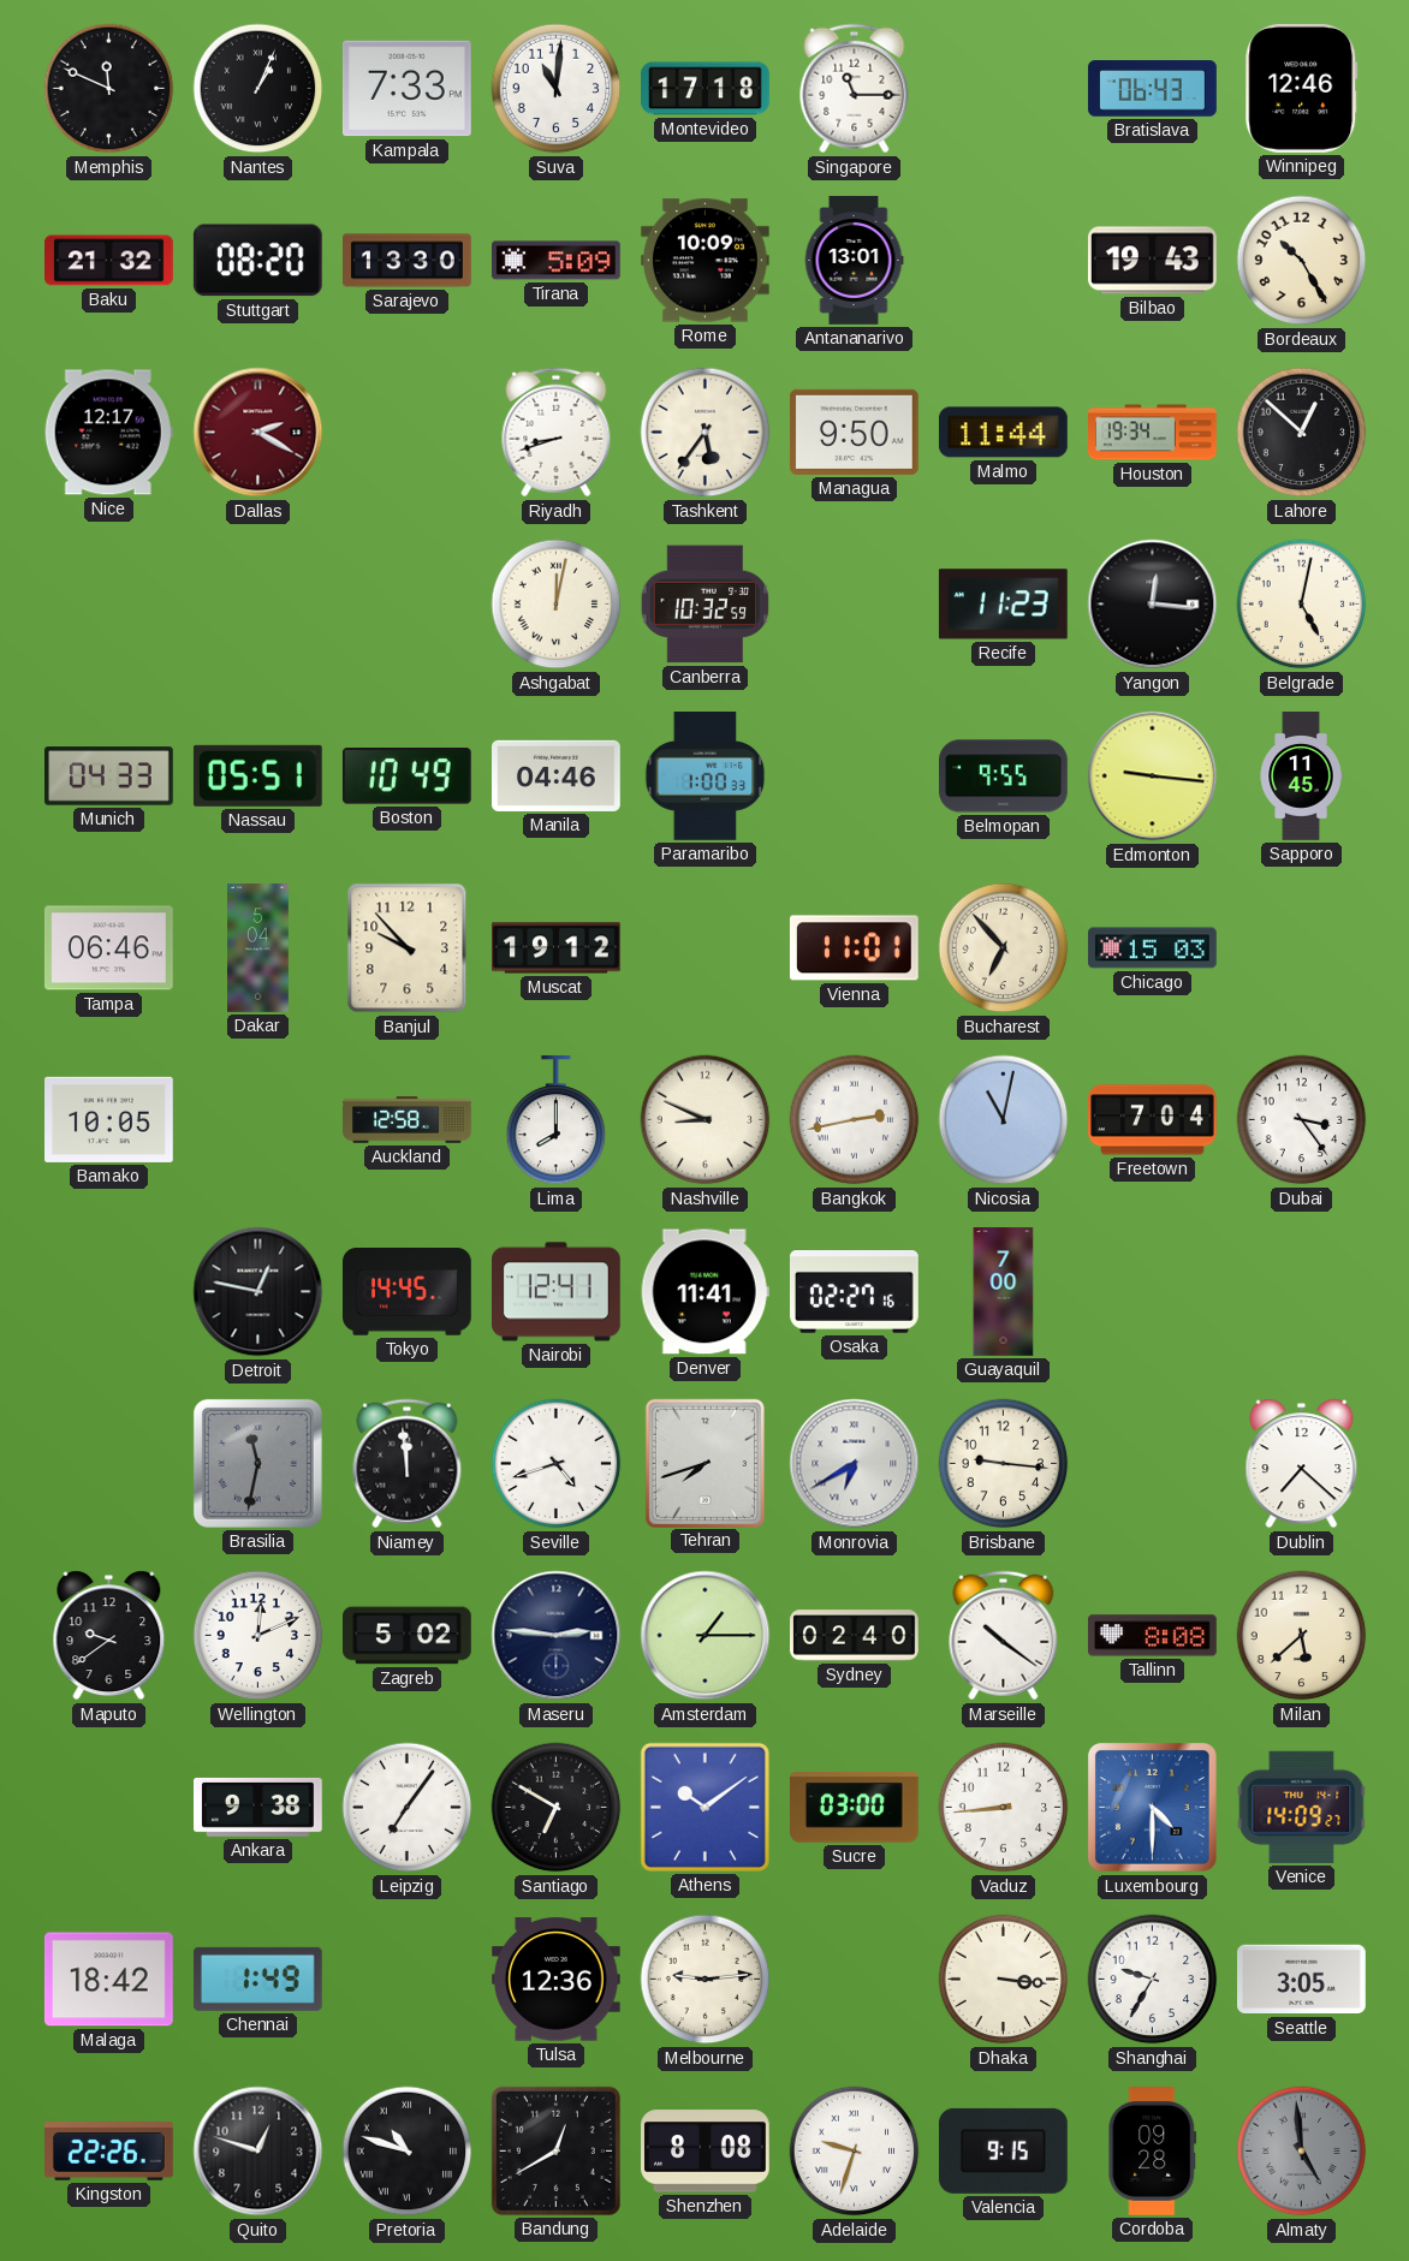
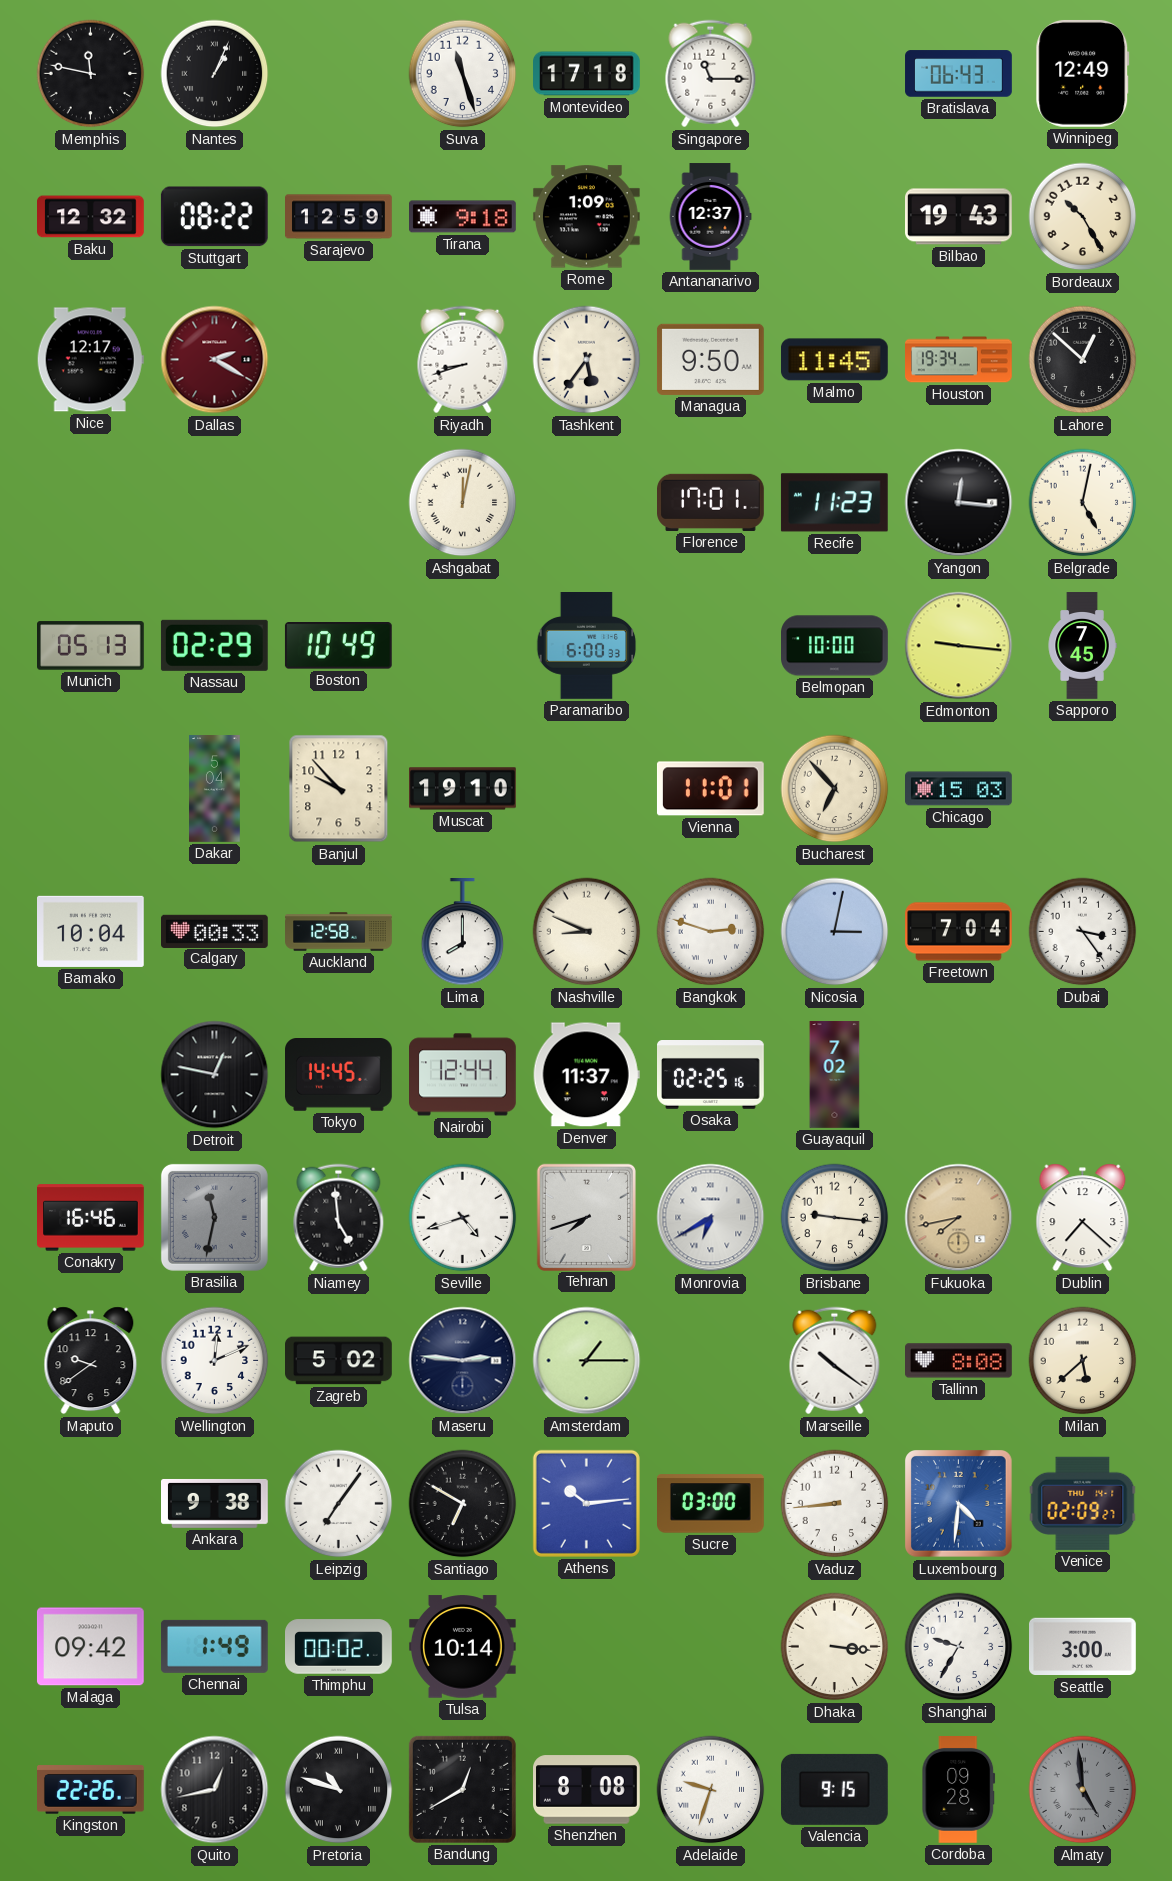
Memphis: 11:49 -> 11:47 (91, 74)
Kampala: 7:33 -> none (406, 89)
Suva: 11:01 -> 11:27 (463, 74)
Winnipeg: 12:46 -> 12:49 (1083, 73)
Baku: 21:32 -> 12:32 (91, 217)
Stuttgart: 08:20 -> 08:22 (214, 217)
Sarajevo: 13:30 -> 12:59 (339, 217)
Tirana: 5:09 -> 9:18 (463, 217)
Rome: 10:09 -> 1:09 (586, 217)
Antananarivo: 13:01 -> 12:37 (710, 217)
Malmo: 11:44 -> 11:45 (834, 360)
Canberra: 10:32 -> none (706, 605)
Florence: none -> 17:01 (711, 502)
Munich: 04:33 -> 05:13 (91, 646)
Nassau: 05:51 -> 02:29 (214, 645)
Manila: 04:46 -> none (557, 775)
Paramaribo: 1:00 -> 6:00 (587, 646)
Belmopan: 9:55 -> 10:00 (835, 646)
Sapporo: 11:45 -> 7:45 (1082, 646)
Tampa: 06:46 -> none (108, 948)
Muscat: 19:12 -> 19:10 (463, 789)
Bamako: 10:05 -> 10:04 (91, 931)
Calgary: none -> 00:33 (215, 931)
Bangkok: 2:43 -> 2:48 (711, 932)
Nicosia: 11:02 -> 3:02 (835, 932)
Nairobi: 12:41 -> 12:44 (463, 1075)
Denver: 11:41 -> 11:37 (586, 1075)
Osaka: 02:27 -> 02:25 (711, 1075)
Guayaquil: 7:00 -> 7:02 (835, 1075)
Conakry: none -> 16:46 (91, 1218)
Niamey: 11:59 -> 4:59 (339, 1218)
Fukuoka: none -> 7:43 (959, 1218)
Sydney: 02:40 -> none (855, 1636)
Athens: 10:09 -> 10:14 (586, 1503)
Luxembourg: 4:30 -> 4:31 (959, 1504)
Venice: 14:09 -> 02:09 (1083, 1503)
Malaga: 18:42 -> 09:42 (90, 1647)
Thimphu: none -> 00:02 (339, 1647)
Tulsa: 12:36 -> 10:14 (463, 1647)
Melbourne: 9:14 -> none (706, 1980)
Seattle: 3:05 -> 3:00 (1083, 1647)
Quito: 12:48 -> 12:43 (215, 1790)
